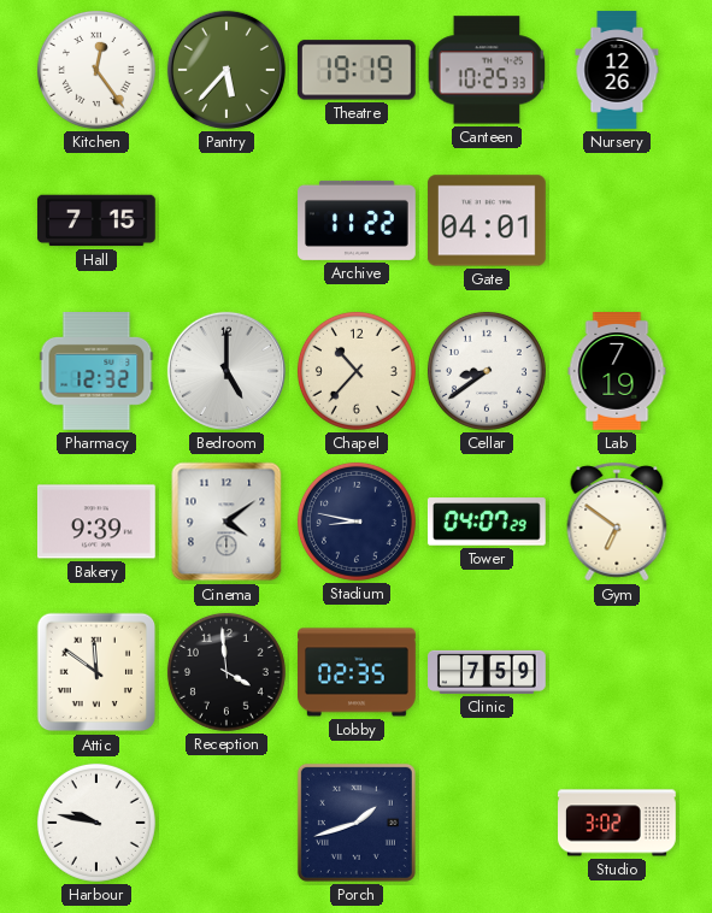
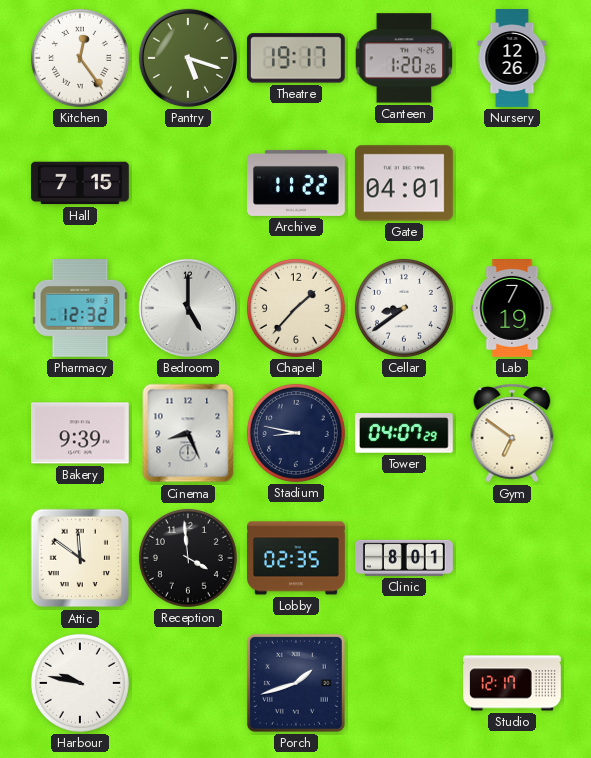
Pantry: 5:37 -> 5:18 (188, 58)
Theatre: 19:19 -> 19:17 (296, 58)
Canteen: 10:25 -> 1:20 (404, 58)
Chapel: 10:37 -> 1:37 (296, 308)
Cinema: 4:09 -> 8:26 (188, 433)
Clinic: 7:59 -> 8:01 (405, 558)
Studio: 3:02 -> 12:17 (513, 683)
